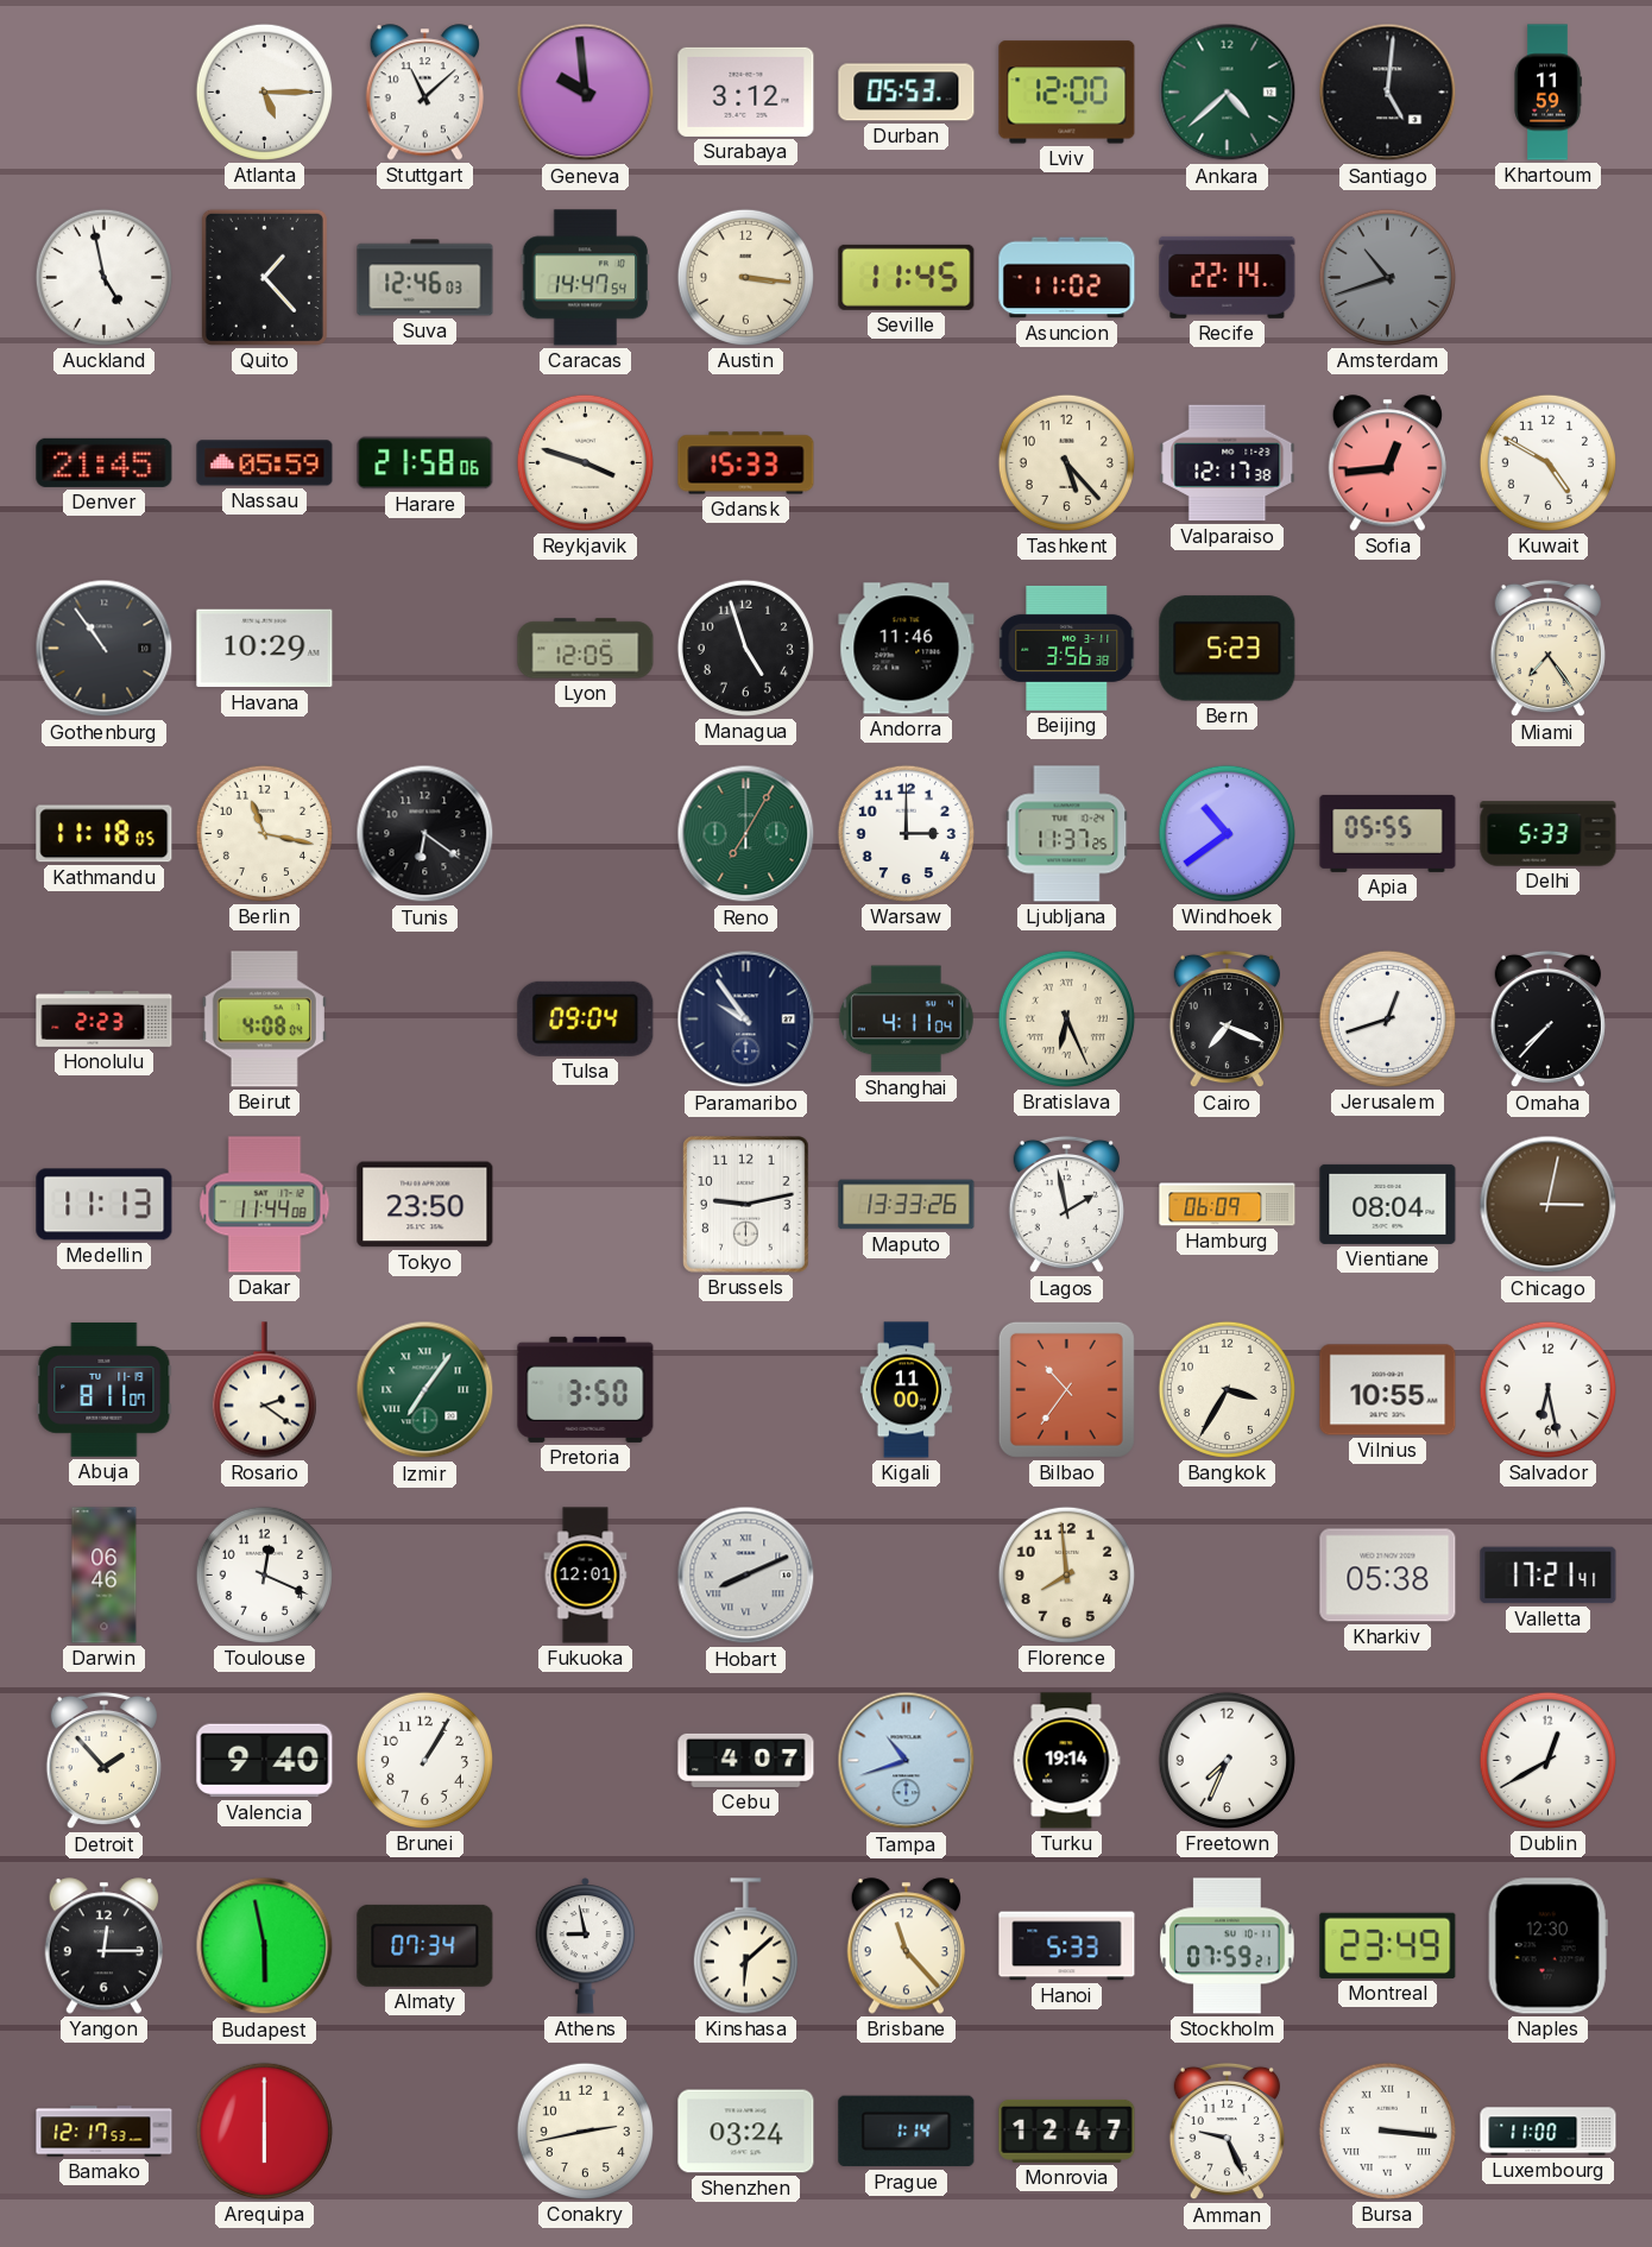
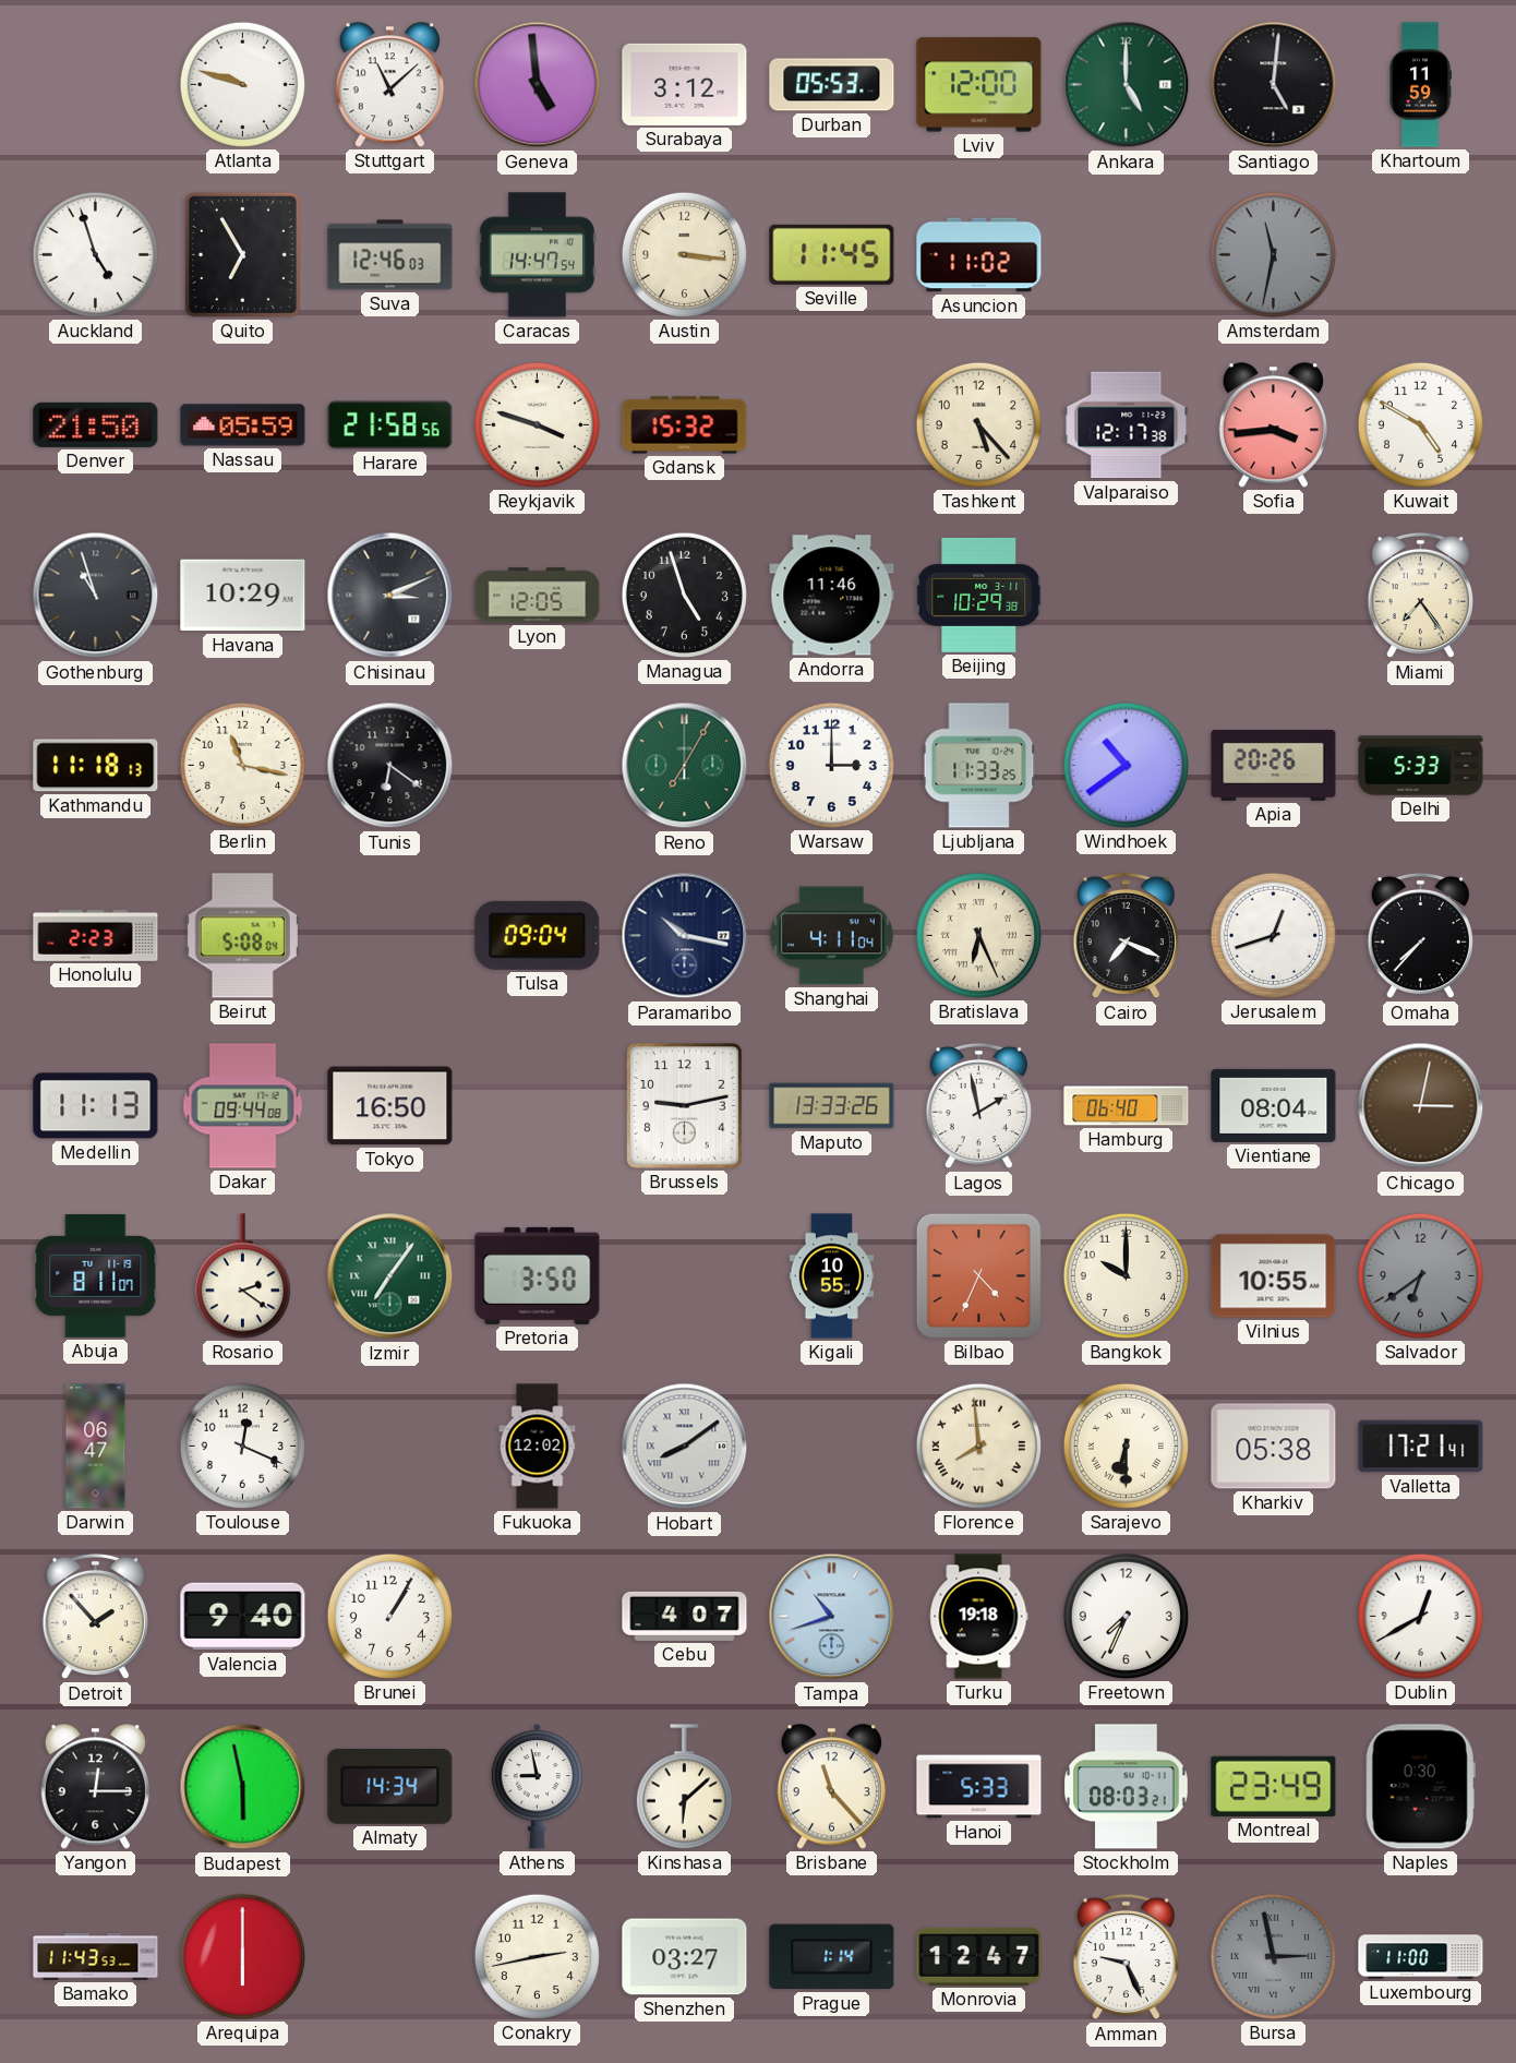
Atlanta: 5:15 -> 9:48 (242, 84)
Geneva: 9:59 -> 4:59 (538, 85)
Ankara: 4:38 -> 5:00 (1127, 85)
Auckland: 4:58 -> 4:57 (95, 254)
Quito: 1:23 -> 6:55 (242, 254)
Recife: 22:14 -> none (1228, 277)
Amsterdam: 10:42 -> 11:32 (1273, 254)
Denver: 21:45 -> 21:50 (96, 424)
Harare: 21:58:06 -> 21:58:56 (390, 425)
Gdansk: 15:33 -> 15:32 (685, 425)
Sofia: 12:44 -> 3:44 (1273, 425)
Gothenburg: 10:54 -> 10:57 (96, 596)
Chisinau: none -> 3:11 (390, 596)
Beijing: 3:56 -> 10:29 (979, 595)
Bern: 5:23 -> none (1228, 649)
Kathmandu: 11:18:05 -> 11:18:13 (96, 766)
Ljubljana: 11:37 -> 11:33 (979, 766)
Apia: 05:55 -> 20:26 (1274, 765)
Beirut: 4:08 -> 5:08 (242, 936)
Paramaribo: 9:54 -> 10:17 (685, 936)
Dakar: 11:44 -> 09:44 (243, 1106)
Tokyo: 23:50 -> 16:50 (390, 1106)
Hamburg: 06:09 -> 06:40 (1127, 1106)
Kigali: 11:00 -> 10:55 (832, 1276)
Bilbao: 10:36 -> 4:34 (978, 1275)
Bangkok: 3:35 -> 10:00 (1126, 1275)
Salvador: 6:28 -> 6:39 (1420, 1275)
Salvador dial: white -> grey (1420, 1275)
Darwin: 06:46 -> 06:47 (96, 1447)
Fukuoka: 12:01 -> 12:02 (538, 1447)
Hobart: 8:11 -> 8:09 (685, 1447)
Florence numerals: Arabic -> Roman (978, 1446)
Sarajevo: none -> 6:30 (1126, 1446)
Turku: 19:14 -> 19:18 (979, 1617)
Almaty: 07:34 -> 14:34 (390, 1786)
Stockholm: 07:59 -> 08:03 (1127, 1787)
Naples: 12:30 -> 0:30 (1420, 1787)
Bamako: 12:17 -> 11:43 (96, 1957)
Shenzhen: 03:24 -> 03:27 (685, 1957)
Bursa: 3:16 -> 2:58 (1273, 1956)
Bursa dial: white -> grey (1273, 1956)
